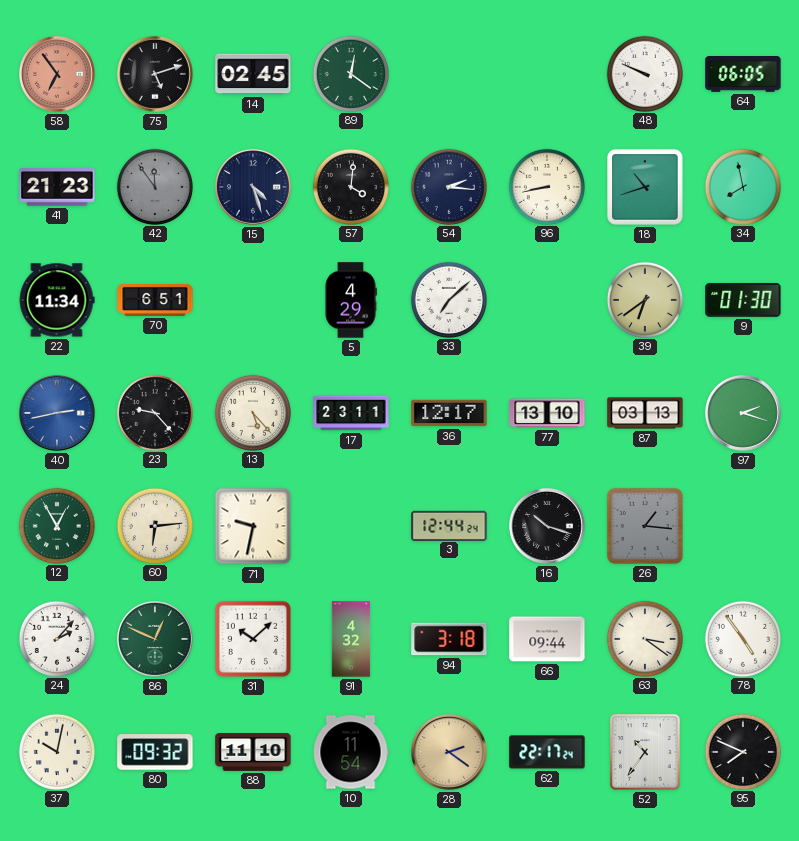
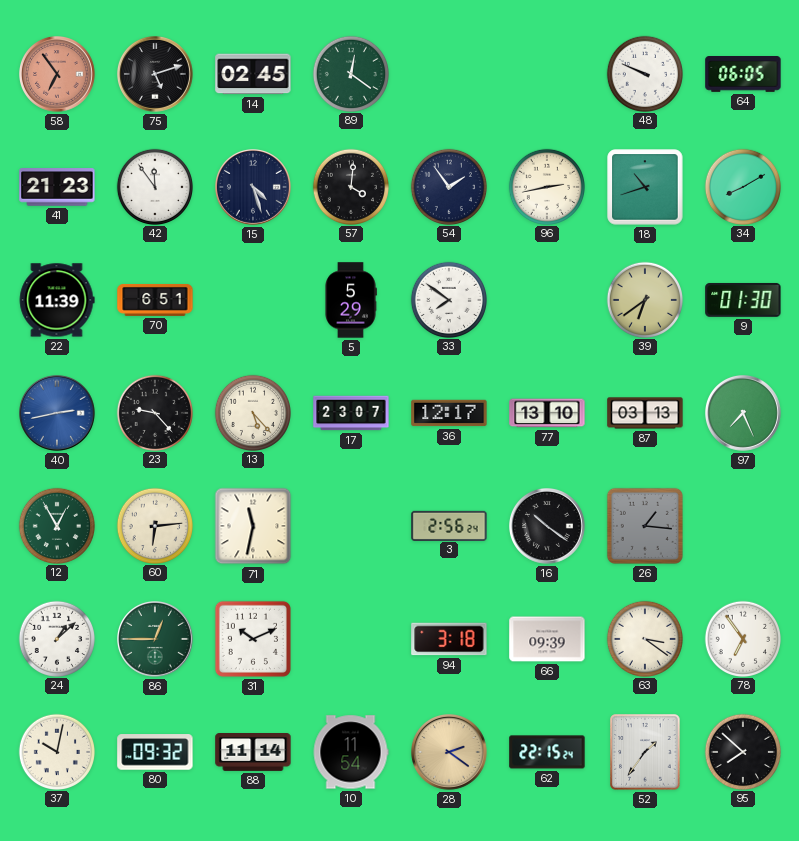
42 dial: grey -> white (154, 186)
54: 2:16 -> 1:54 (448, 186)
96: 8:43 -> 2:43 (546, 186)
34: 7:58 -> 8:10 (742, 186)
22: 11:34 -> 11:39 (57, 300)
5: 4:29 -> 5:29 (351, 300)
33: 7:08 -> 7:51 (448, 299)
17: 23:11 -> 23:07 (351, 413)
97: 2:18 -> 7:26 (744, 414)
71: 9:32 -> 11:32 (253, 526)
3: 12:44 -> 2:56 (449, 525)
16: 10:18 -> 10:21 (548, 527)
24: 2:07 -> 1:08 (56, 638)
86: 12:49 -> 12:45 (156, 640)
31: 10:08 -> 10:11 (253, 639)
91: 4:32 -> none (351, 639)
66: 09:44 -> 09:39 (547, 639)
78: 4:54 -> 6:54 (742, 638)
88: 11:10 -> 11:14 (253, 753)
62: 22:17 -> 22:15 (547, 752)
52: 10:36 -> 1:36 (645, 752)
95: 7:49 -> 7:52 (742, 751)
